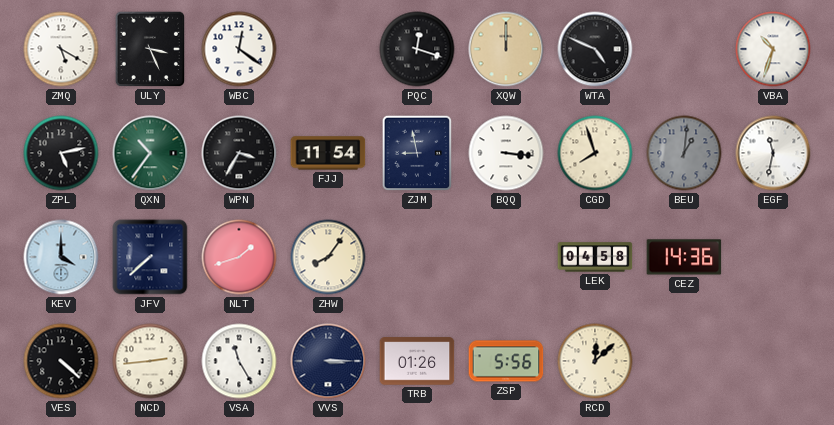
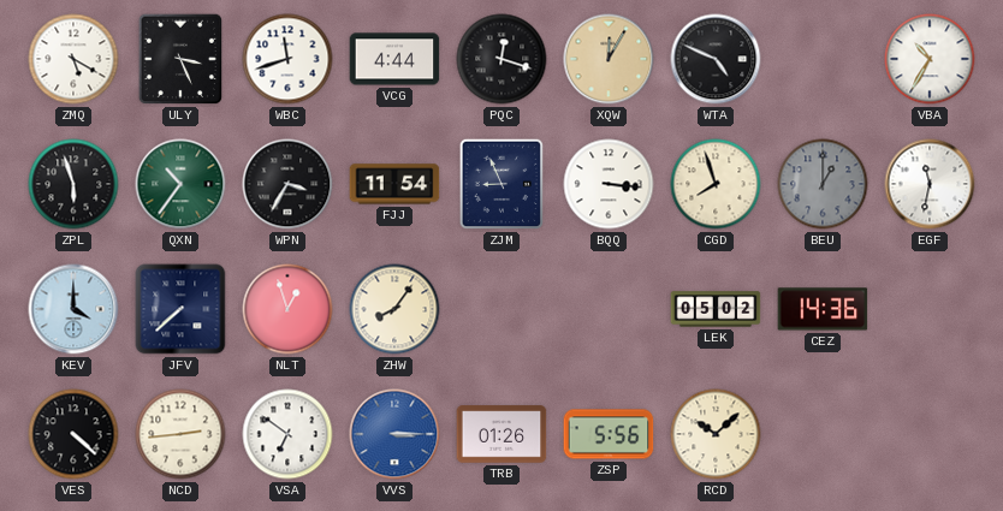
WBC: 12:21 -> 11:42 (287, 59)
VCG: none -> 4:44 (394, 59)
XQW: 12:00 -> 12:05 (609, 59)
VBA: 10:33 -> 10:35 (930, 59)
ZPL: 5:13 -> 5:57 (73, 184)
ZJM: 8:58 -> 8:56 (502, 184)
BEU: 1:01 -> 1:00 (823, 184)
NLT: 1:42 -> 12:57 (287, 309)
LEK: 04:58 -> 05:02 (716, 309)
VSA: 11:25 -> 6:51 (287, 434)
VVS dial: navy -> blue (394, 434)
RCD: 12:08 -> 10:08 (716, 434)
